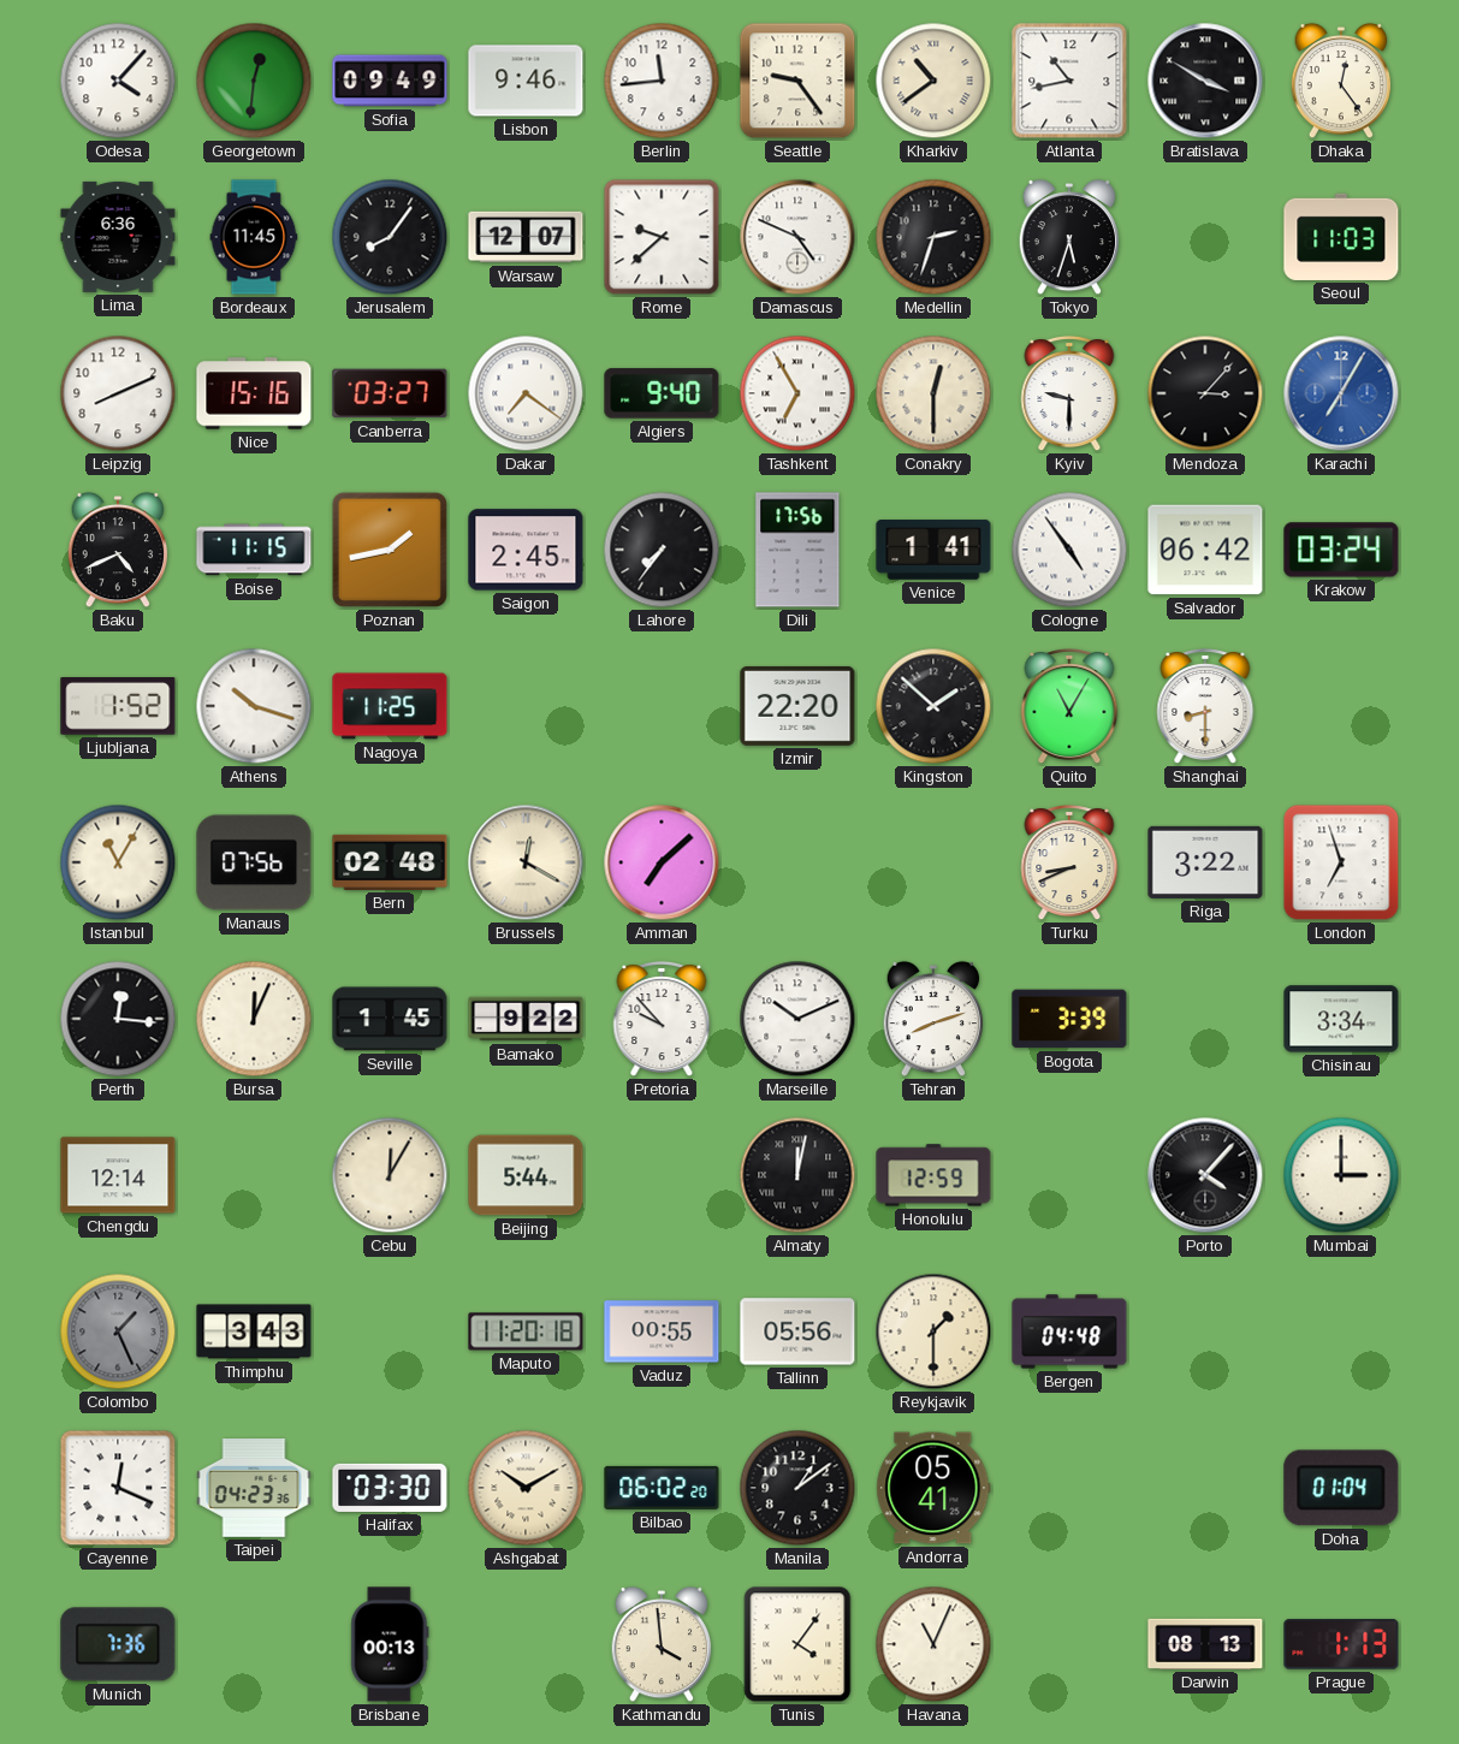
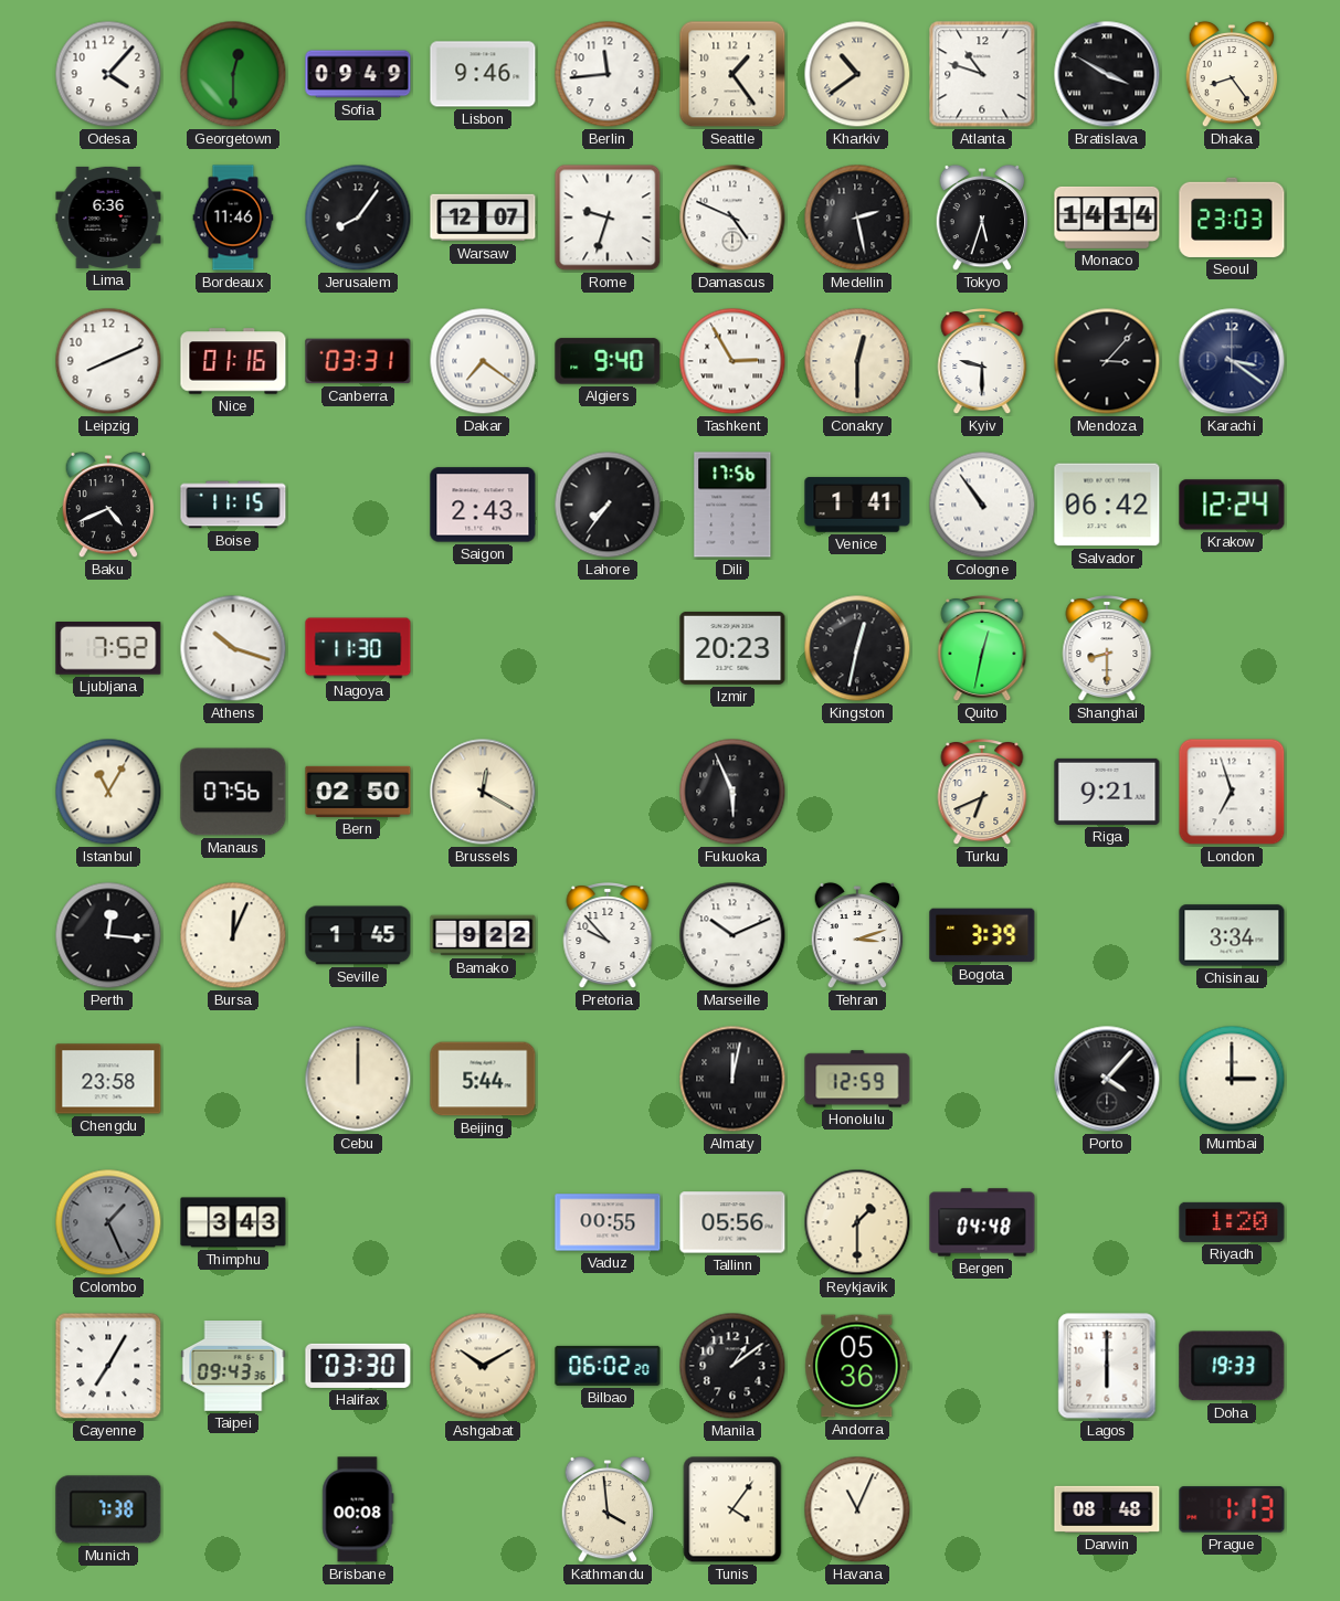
Georgetown: 12:31 -> 12:30 (233, 74)
Seattle: 9:24 -> 1:24 (732, 74)
Atlanta: 10:43 -> 10:48 (982, 74)
Dhaka: 12:24 -> 8:24 (1232, 74)
Bordeaux: 11:45 -> 11:46 (233, 218)
Rome: 9:38 -> 9:33 (608, 218)
Medellin: 2:33 -> 2:28 (857, 218)
Monaco: none -> 14:14 (1107, 218)
Seoul: 11:03 -> 23:03 (1232, 218)
Nice: 15:16 -> 01:16 (233, 361)
Canberra: 03:27 -> 03:31 (358, 361)
Tashkent: 6:55 -> 2:55 (732, 361)
Karachi: 7:05 -> 3:21 (1232, 361)
Karachi dial: blue -> navy (1232, 361)
Poznan: 1:43 -> none (390, 550)
Saigon: 2:45 -> 2:43 (483, 505)
Cologne: 4:54 -> 10:54 (982, 505)
Krakow: 03:24 -> 12:24 (1232, 505)
Ljubljana: 1:52 -> 7:52 (108, 649)
Nagoya: 11:25 -> 11:30 (358, 648)
Izmir: 22:20 -> 20:23 (732, 648)
Kingston: 1:52 -> 12:32 (857, 648)
Quito: 11:05 -> 12:32 (982, 649)
Bern: 02:48 -> 02:50 (358, 792)
Amman: 7:08 -> none (662, 862)
Fukuoka: none -> 5:56 (732, 792)
Turku: 8:41 -> 6:41 (982, 793)
Riga: 3:22 -> 9:21 (1107, 792)
Tehran: 8:12 -> 3:12 (857, 935)
Chengdu: 12:14 -> 23:58 (108, 1079)
Cebu: 12:05 -> 12:00 (358, 1079)
Maputo: 11:20 -> none (526, 1331)
Riyadh: none -> 1:20 (1232, 1222)
Cayenne: 12:19 -> 7:05 (108, 1366)
Taipei: 04:23 -> 09:43 (233, 1367)
Andorra: 05:41 -> 05:36 (857, 1366)
Lagos: none -> 6:00 (1107, 1366)
Doha: 01:04 -> 19:33 (1232, 1366)
Munich: 7:36 -> 7:38 (108, 1509)
Brisbane: 00:13 -> 00:08 (358, 1509)
Darwin: 08:13 -> 08:48 (1107, 1509)
